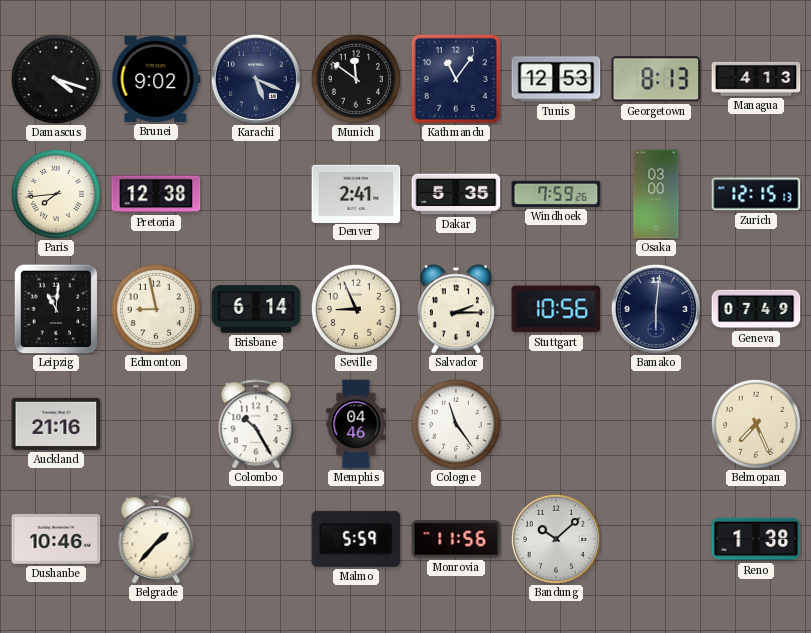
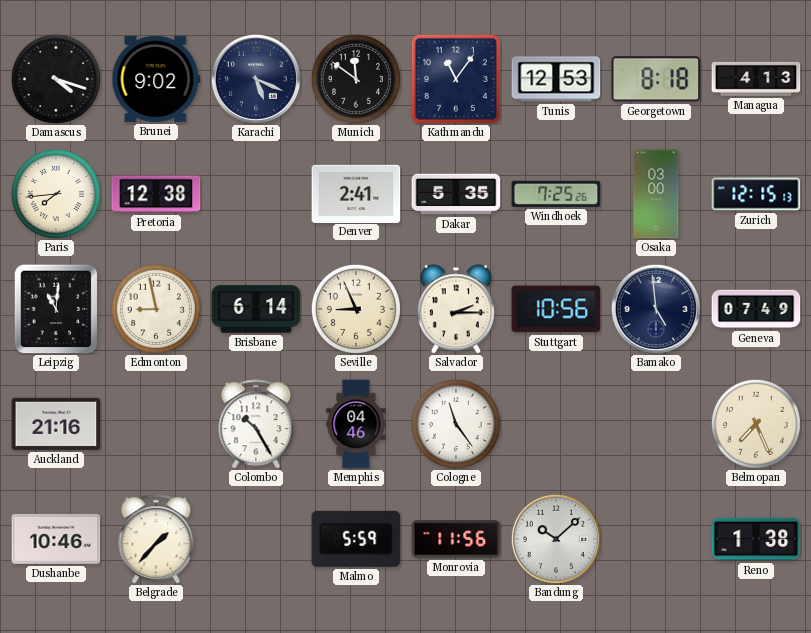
Georgetown: 8:13 -> 8:18 (656, 79)
Windhoek: 7:59 -> 7:25 (556, 194)
Bamako: 6:01 -> 4:59 (656, 309)
